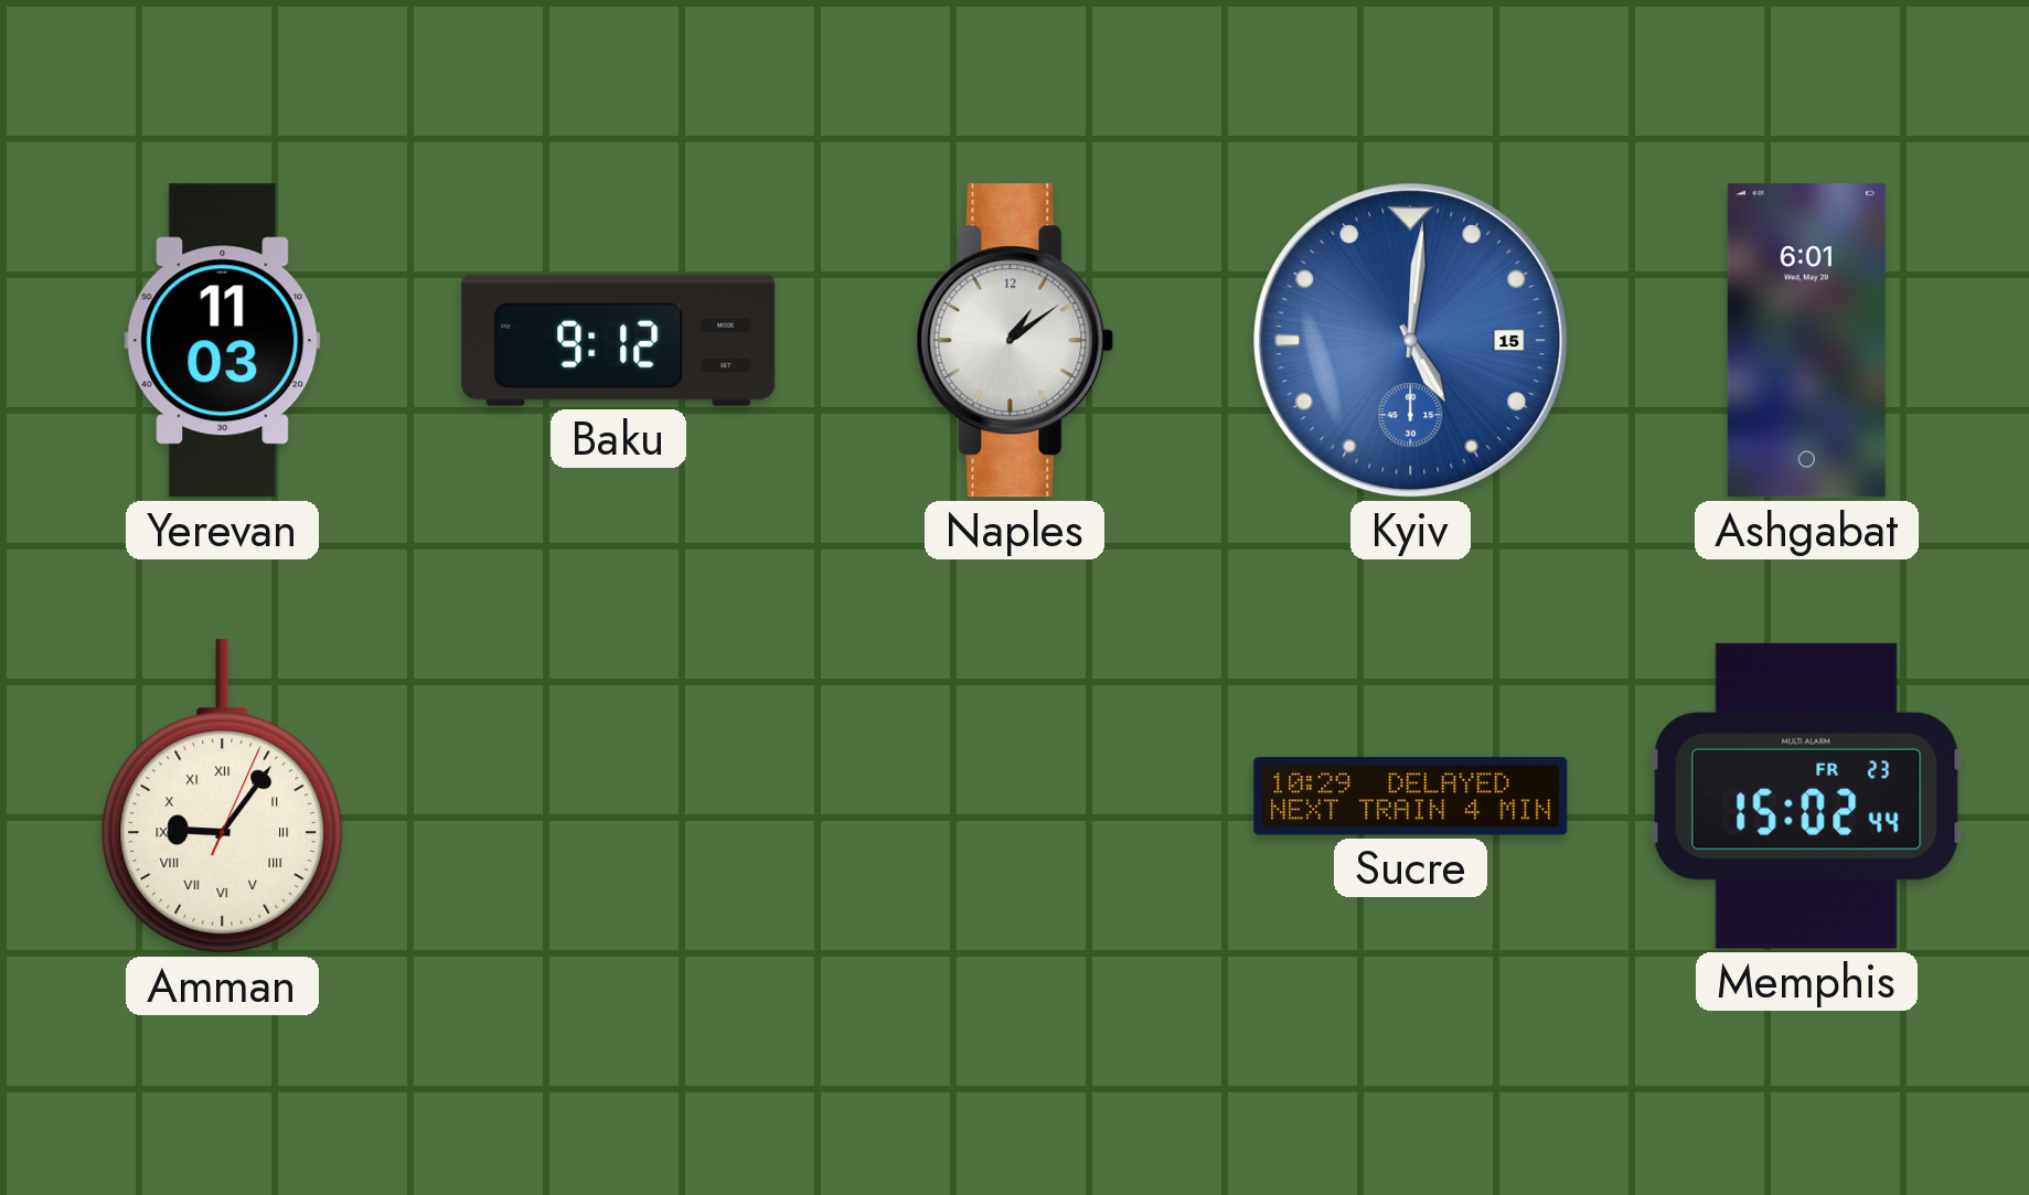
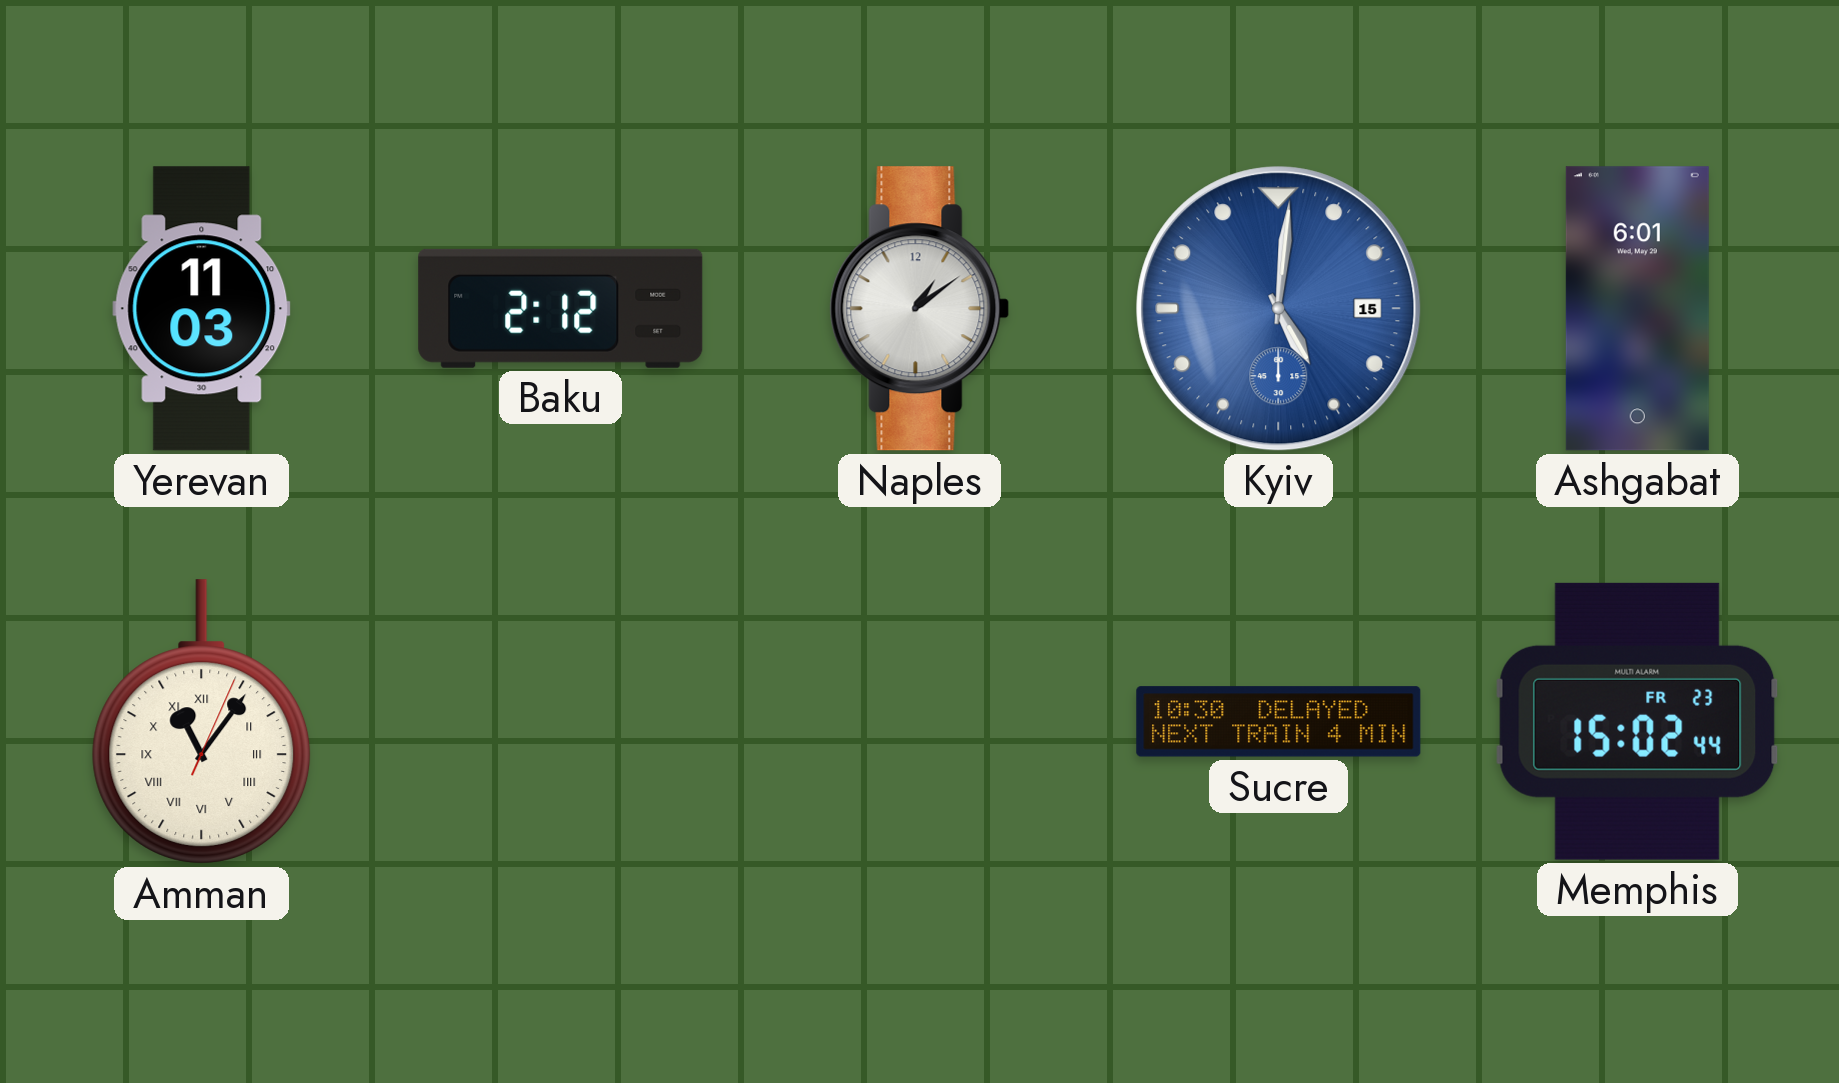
Baku: 9:12 -> 2:12 (561, 308)
Amman: 9:06 -> 11:06 (202, 722)
Sucre: 10:29 -> 10:30 (1279, 722)
